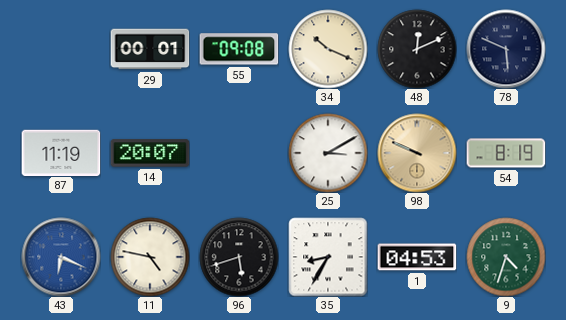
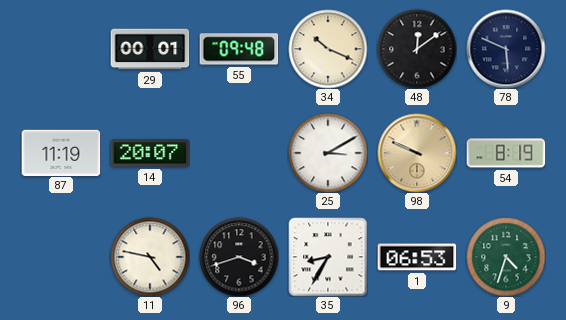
55: 09:08 -> 09:48 (239, 49)
48: 12:11 -> 12:09 (417, 49)
43: 6:19 -> none (61, 257)
96: 5:42 -> 3:42 (239, 257)
1: 04:53 -> 06:53 (417, 257)
